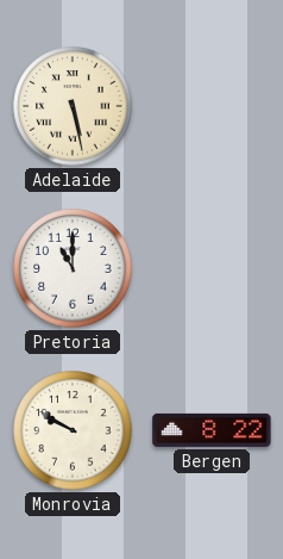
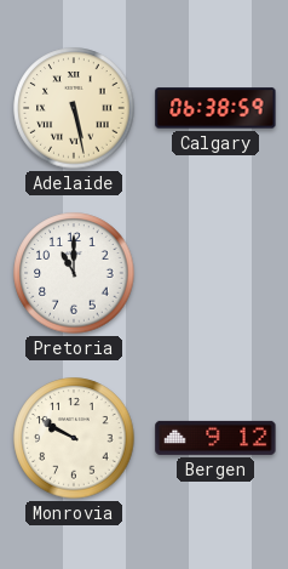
Calgary: none -> 06:38 (215, 108)
Bergen: 8:22 -> 9:12 (215, 438)
